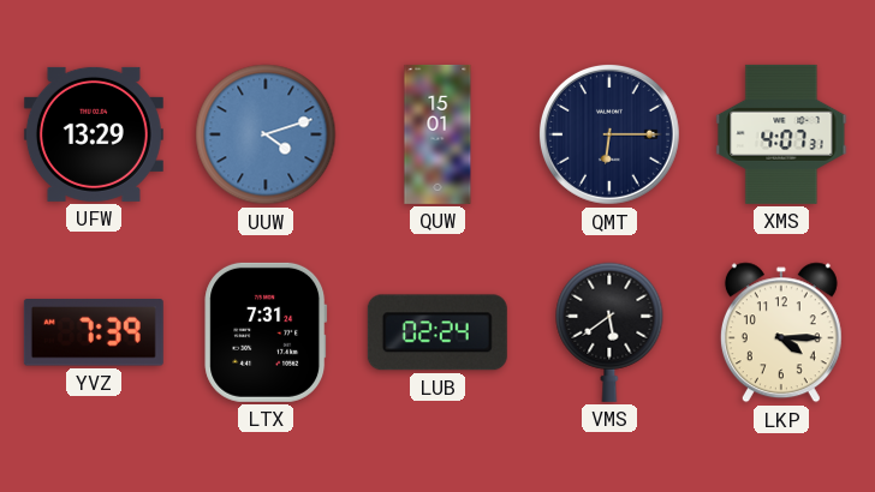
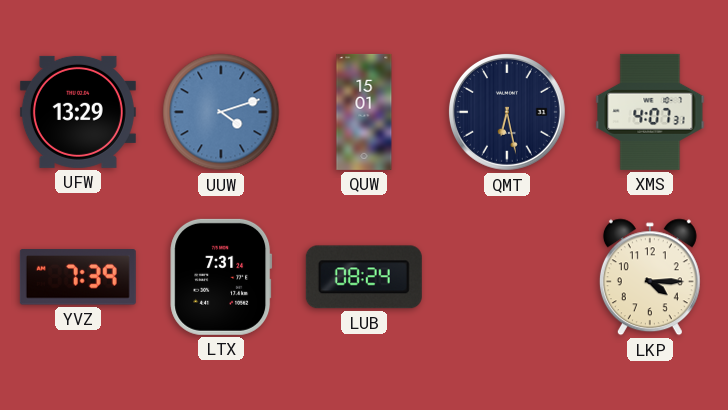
QMT: 6:15 -> 6:28 (507, 112)
LUB: 02:24 -> 08:24 (364, 277)
VMS: 5:39 -> none (609, 332)
